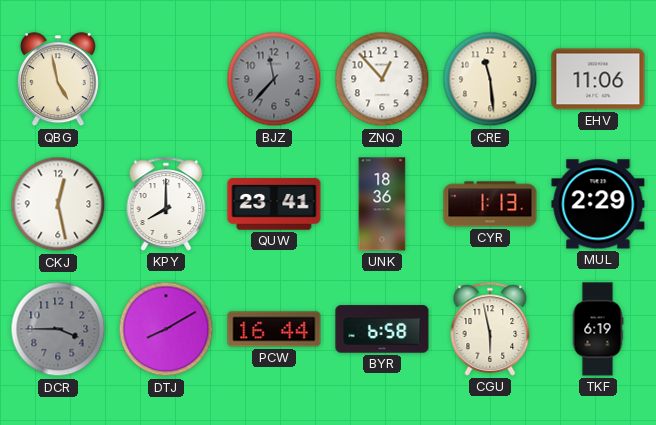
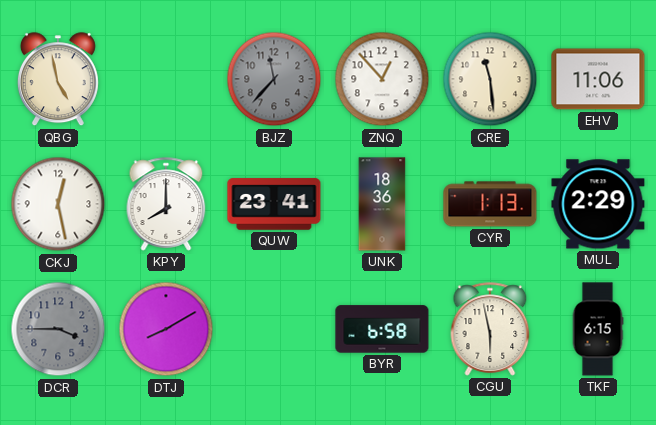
PCW: 16:44 -> none (274, 329)
TKF: 6:19 -> 6:15 (598, 329)
